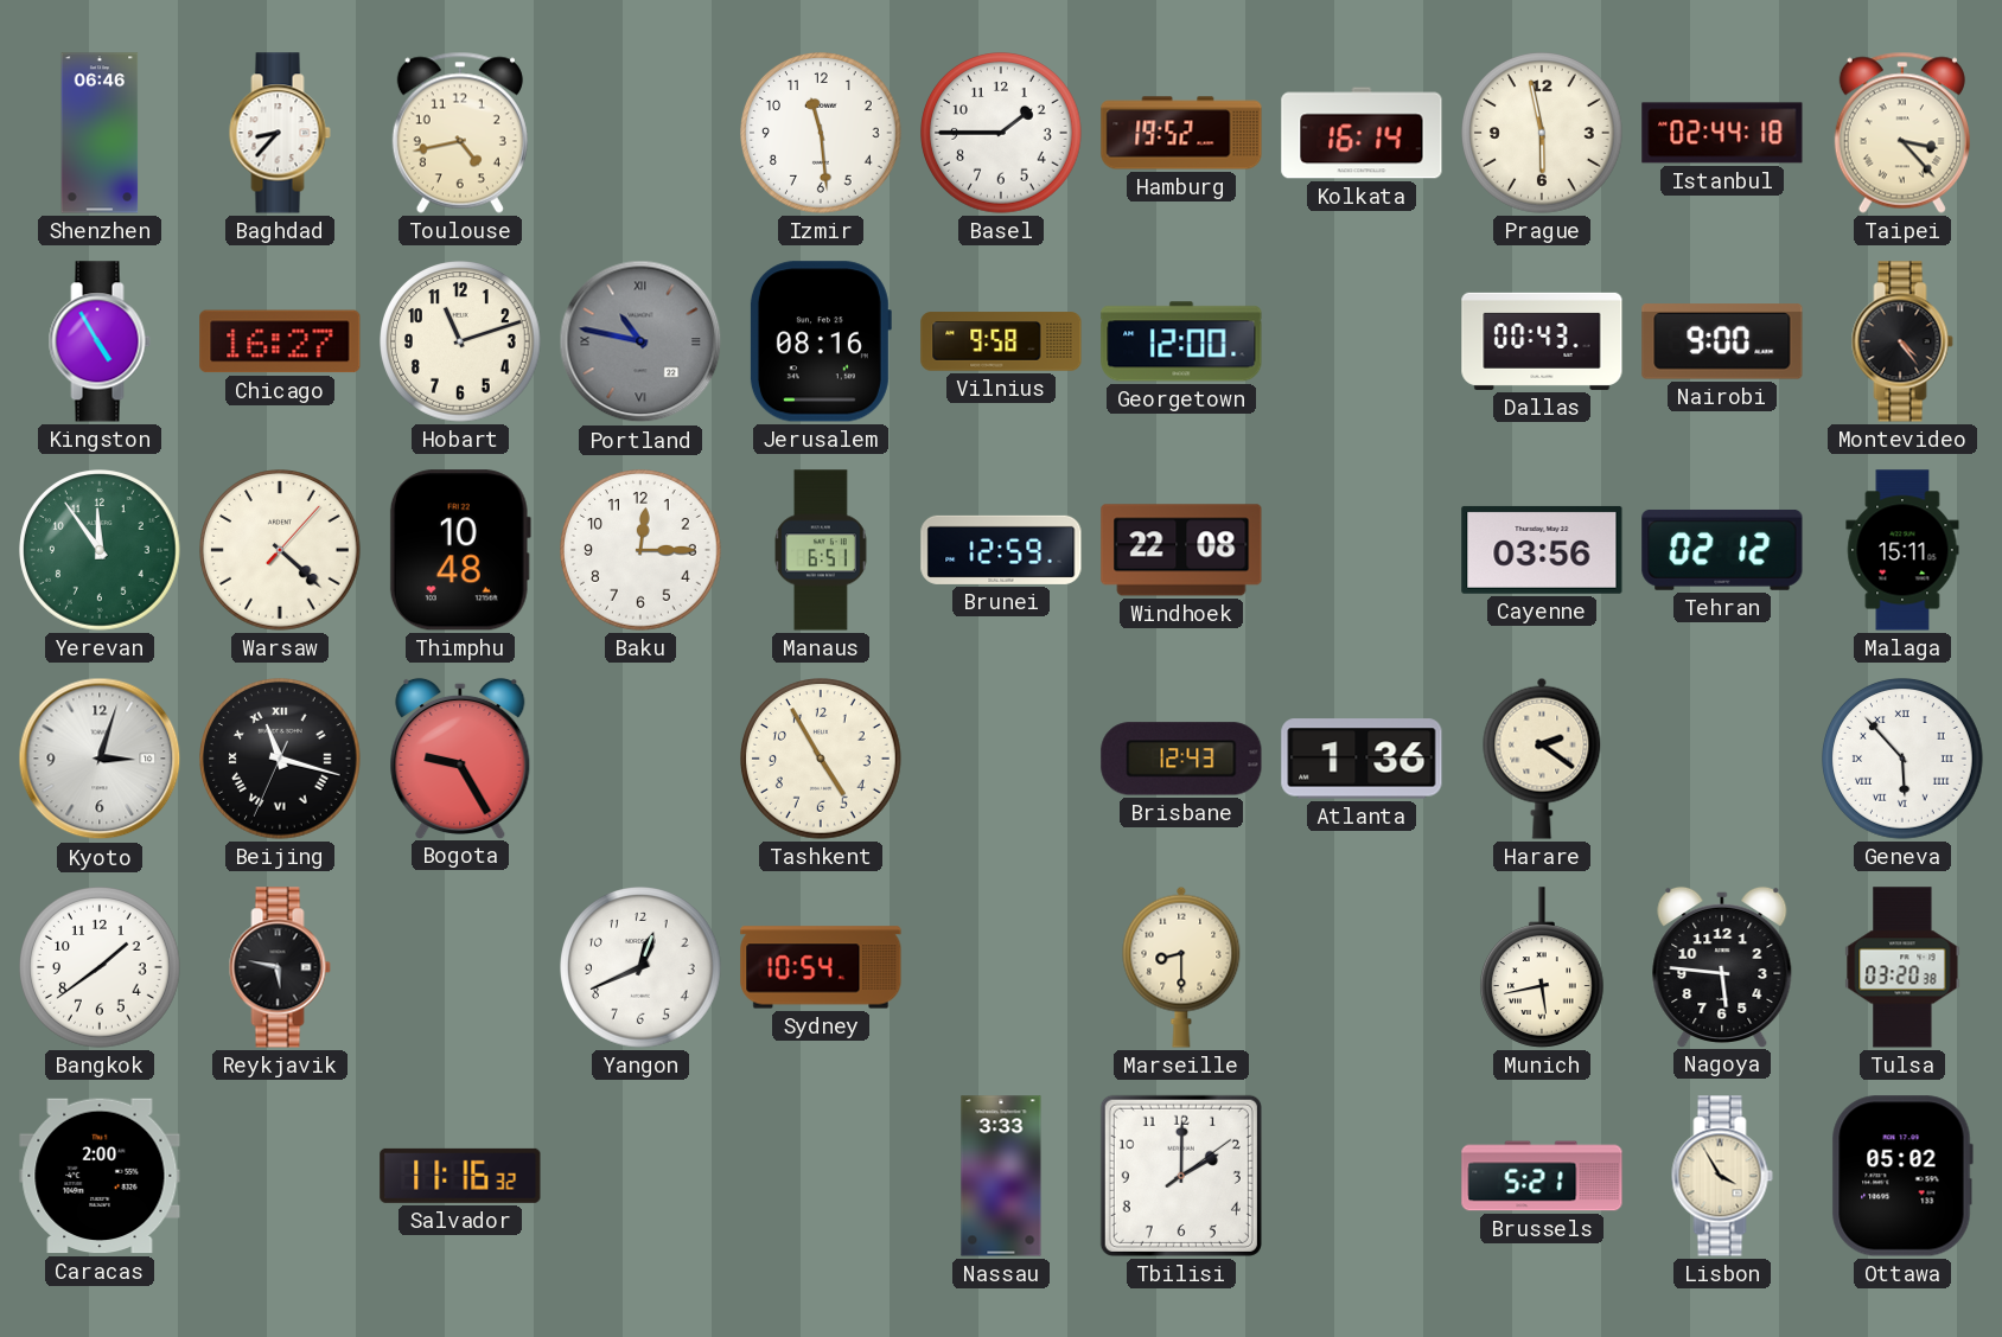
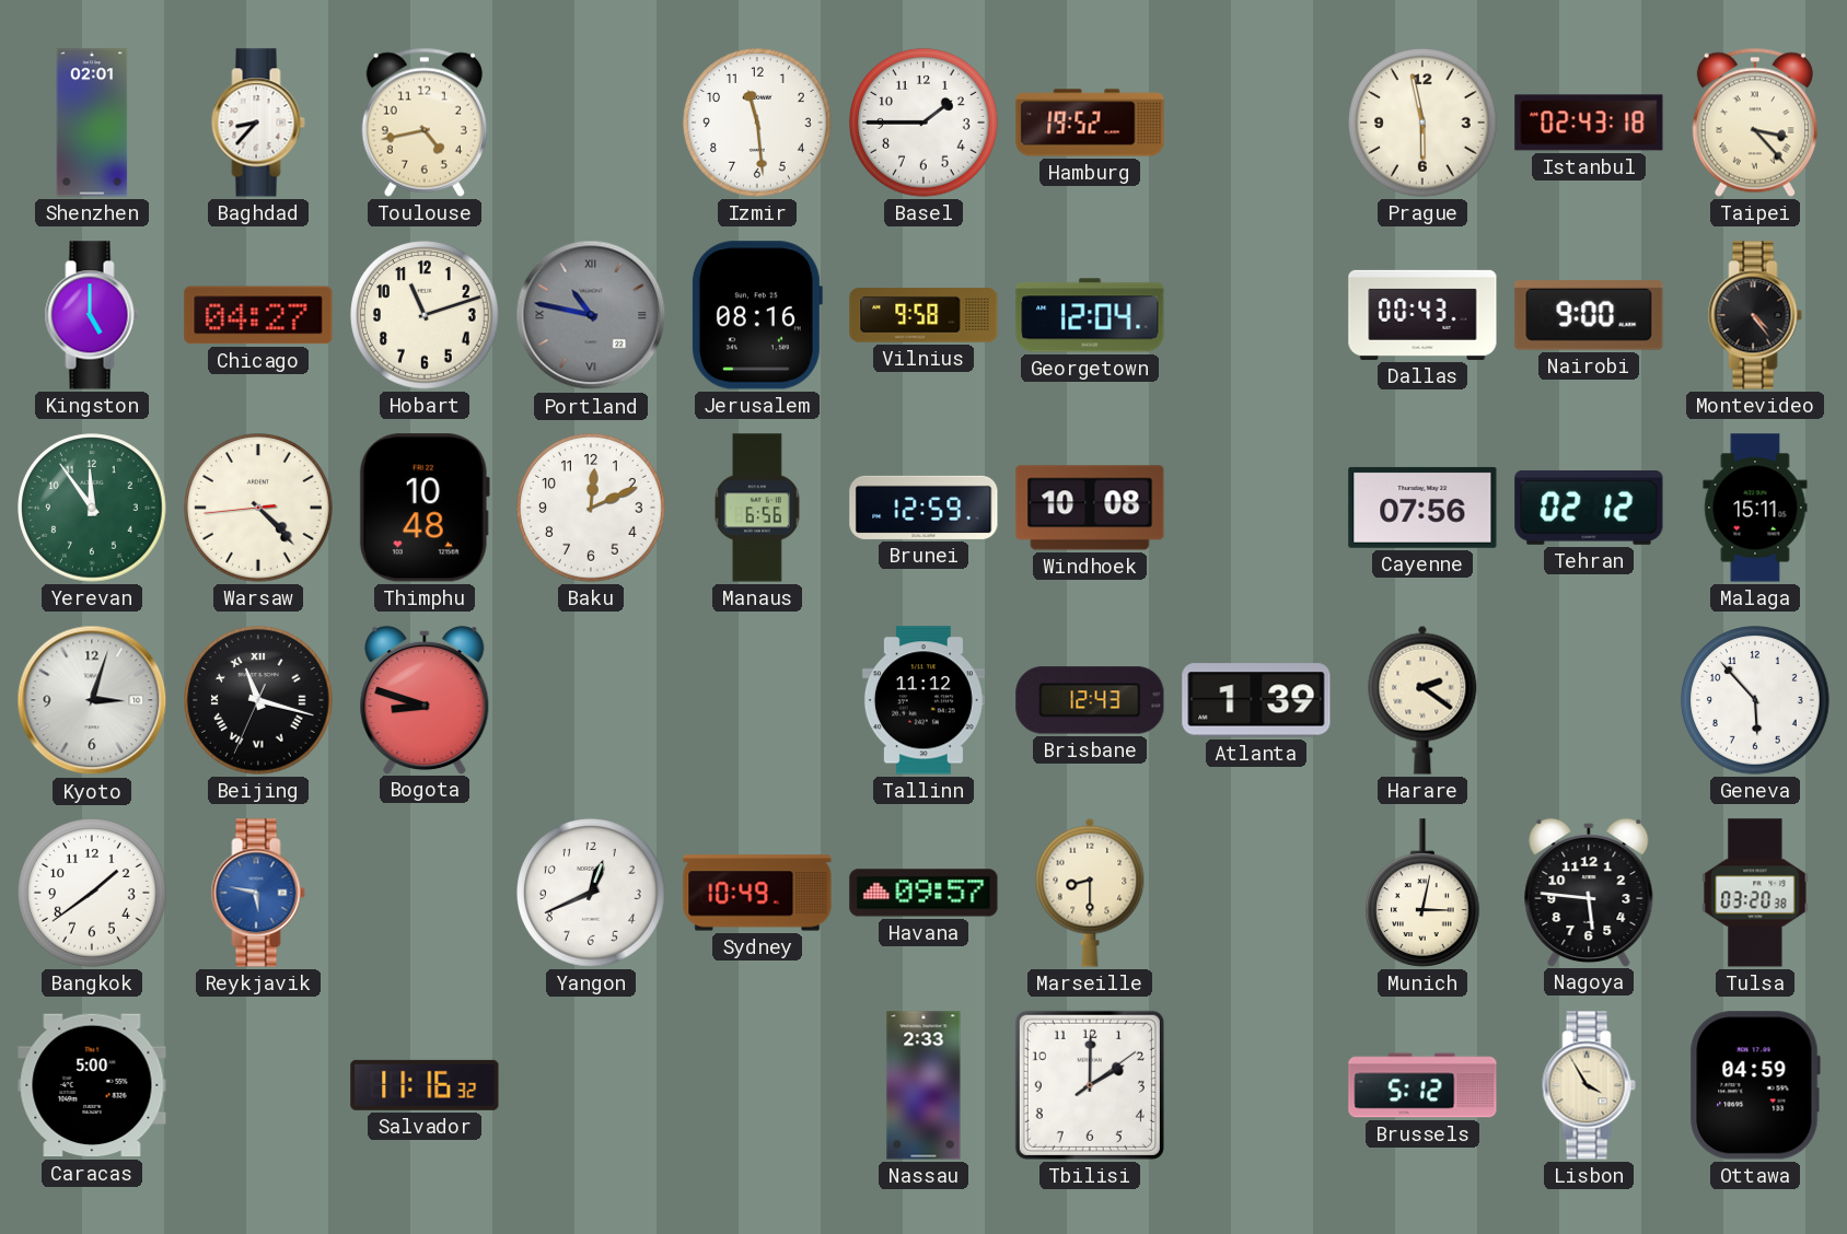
Shenzhen: 06:46 -> 02:01 (92, 123)
Kolkata: 16:14 -> none (1362, 133)
Istanbul: 02:44 -> 02:43 (1589, 123)
Kingston: 4:55 -> 5:00 (92, 315)
Chicago: 16:27 -> 04:27 (258, 315)
Georgetown: 12:00 -> 12:04 (1090, 315)
Warsaw: 4:22:07 -> 4:22:44 (258, 508)
Baku: 12:15 -> 12:11 (591, 508)
Manaus: 6:51 -> 6:56 (758, 508)
Windhoek: 22:08 -> 10:08 (1090, 508)
Cayenne: 03:56 -> 07:56 (1422, 508)
Bogota: 9:25 -> 8:48 (425, 699)
Tashkent: 4:55 -> none (821, 759)
Tallinn: none -> 11:12 (924, 700)
Atlanta: 1:36 -> 1:39 (1256, 700)
Geneva numerals: Roman -> Arabic (1755, 700)
Reykjavik dial: black -> blue (258, 893)
Sydney: 10:54 -> 10:49 (757, 893)
Havana: none -> 09:57 (924, 893)
Munich: 5:43 -> 3:02 (1424, 893)
Caracas: 2:00 -> 5:00 (92, 1085)
Nassau: 3:33 -> 2:33 (924, 1085)
Brussels: 5:21 -> 5:12 (1422, 1085)
Ottawa: 05:02 -> 04:59 (1755, 1085)
